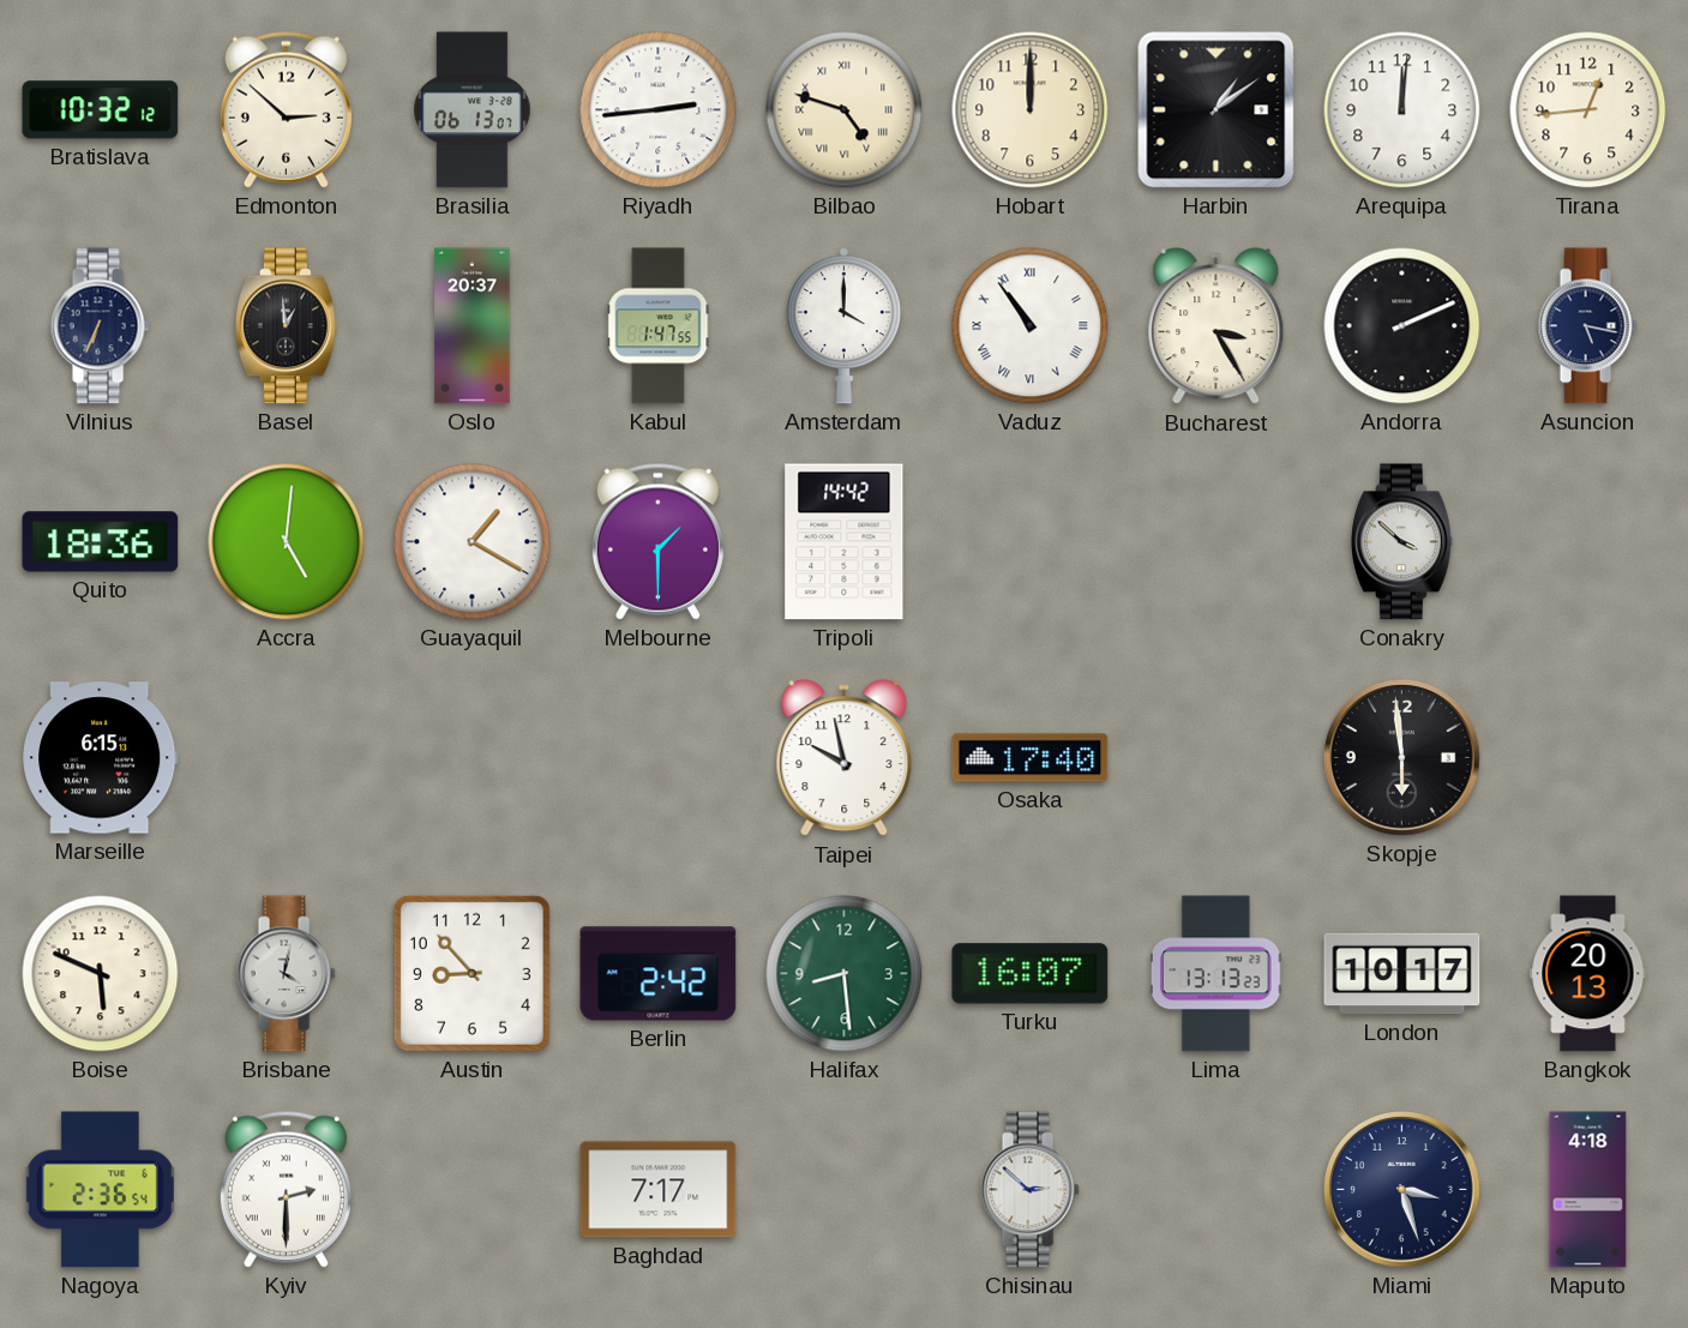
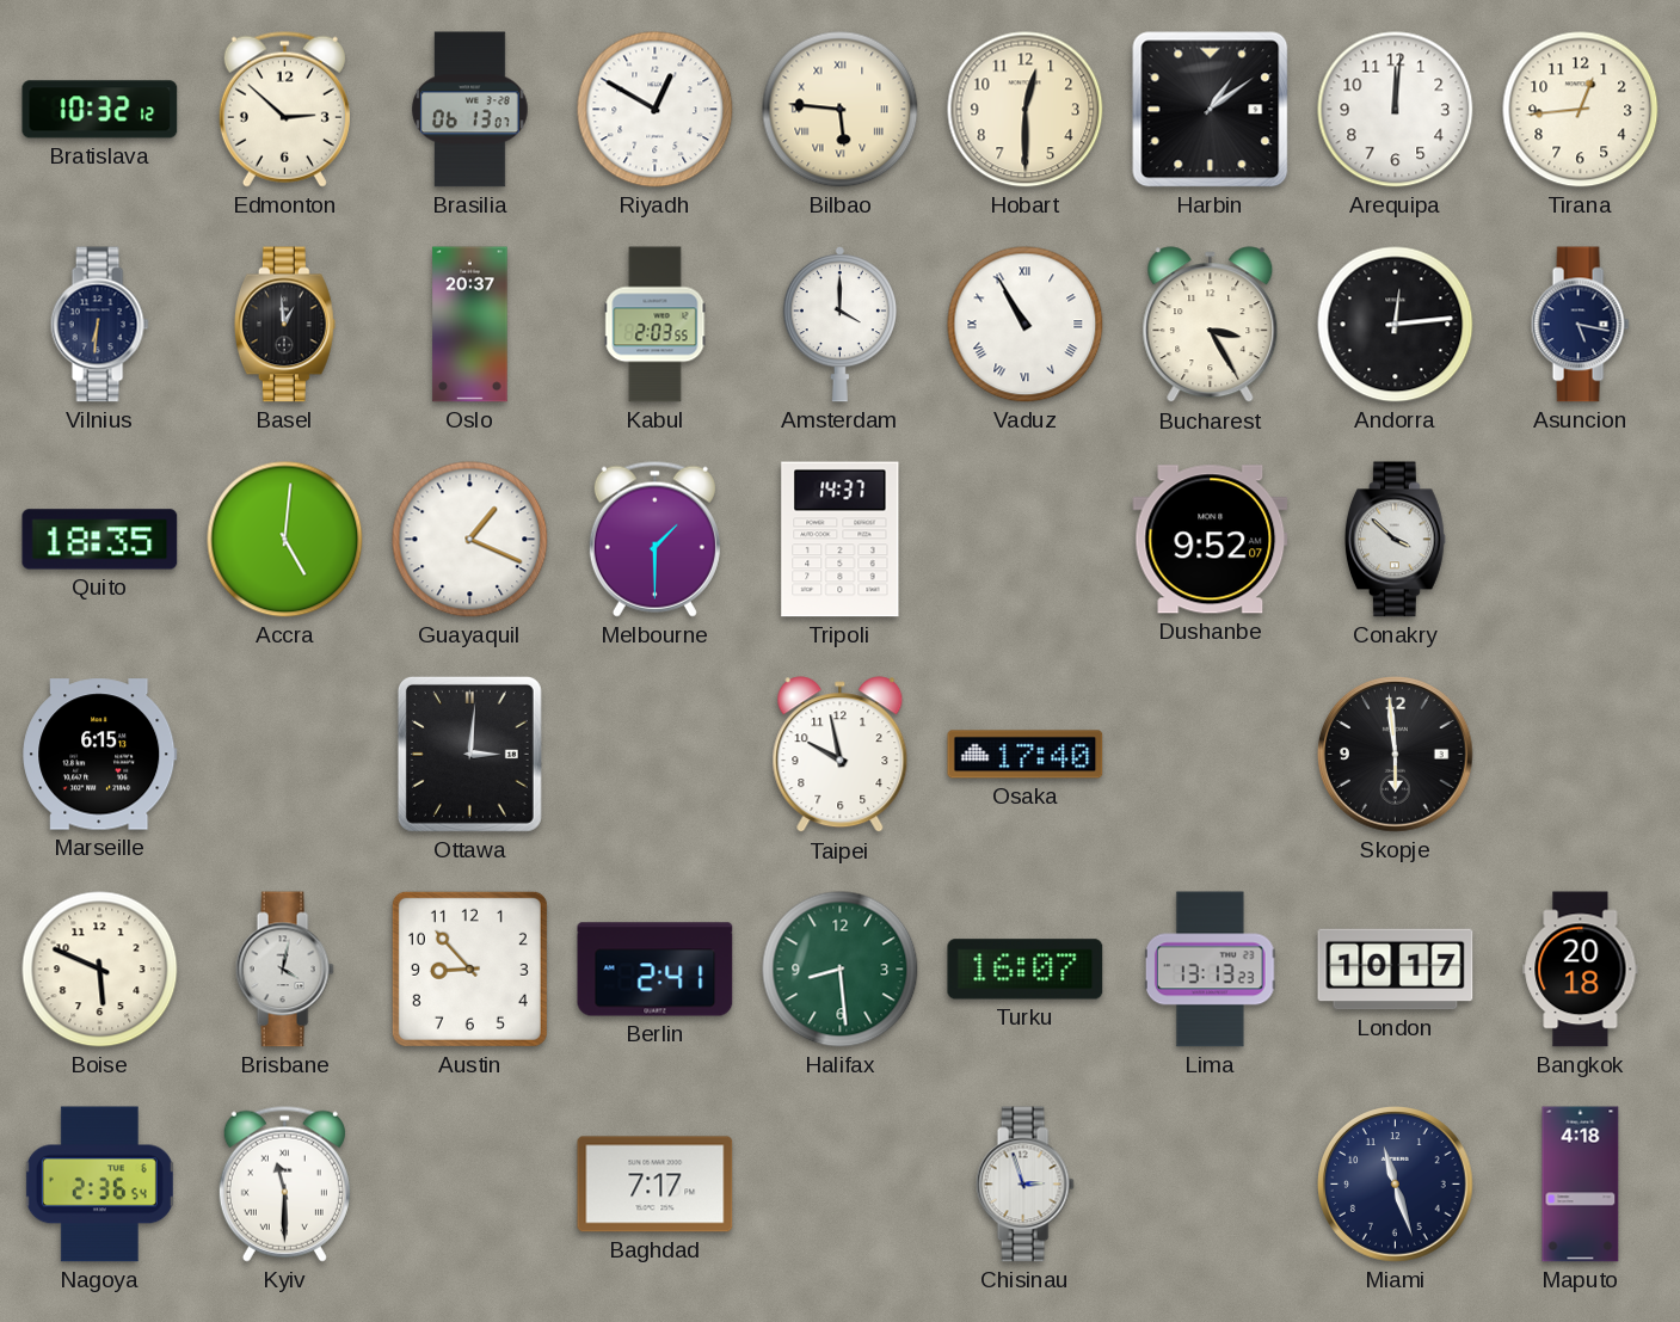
Riyadh: 2:44 -> 12:50 (656, 110)
Bilbao: 4:48 -> 5:46 (841, 110)
Hobart: 12:00 -> 12:30 (1026, 110)
Vilnius: 6:34 -> 6:31 (99, 325)
Kabul: 1:47 -> 2:03 (656, 325)
Vaduz: 10:54 -> 10:55 (1026, 325)
Andorra: 2:11 -> 12:14 (1396, 325)
Quito: 18:36 -> 18:35 (100, 540)
Guayaquil: 1:20 -> 1:19 (470, 540)
Tripoli: 14:42 -> 14:37 (841, 540)
Dushanbe: none -> 9:52 (1211, 540)
Ottawa: none -> 3:01 (469, 754)
Berlin: 2:42 -> 2:41 (656, 970)
Bangkok: 20:13 -> 20:18 (1581, 970)
Kyiv: 2:30 -> 11:30 (284, 1183)
Chisinau: 2:52 -> 2:57 (1024, 1185)
Miami: 3:27 -> 11:27 (1396, 1185)
